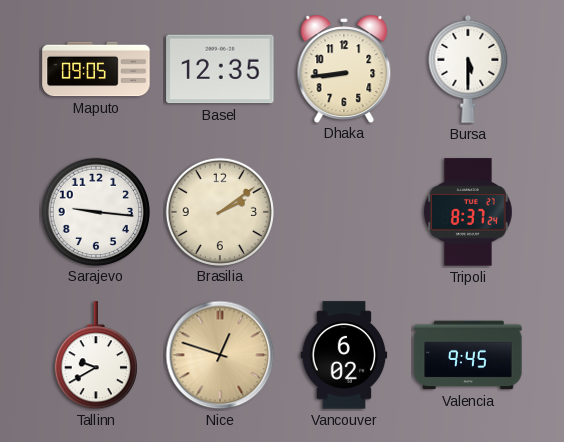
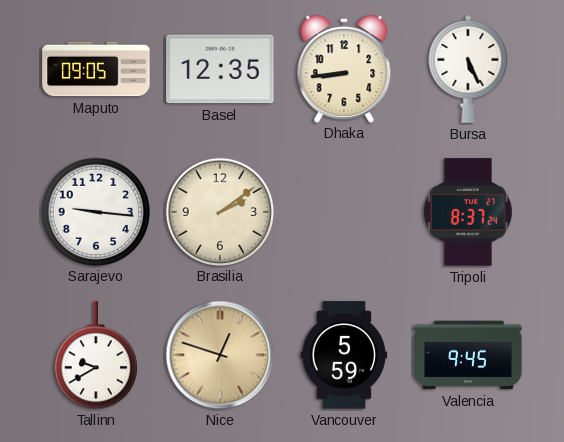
Bursa: 5:30 -> 5:26 (468, 69)
Vancouver: 6:02 -> 5:59 (344, 355)
